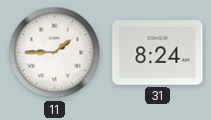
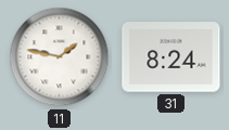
11: 1:45 -> 1:47 (60, 57)
